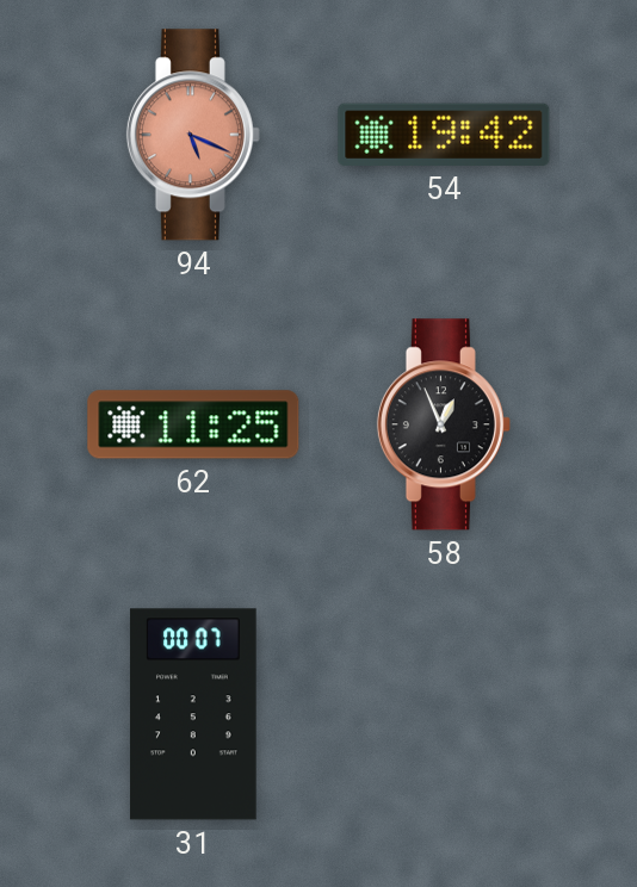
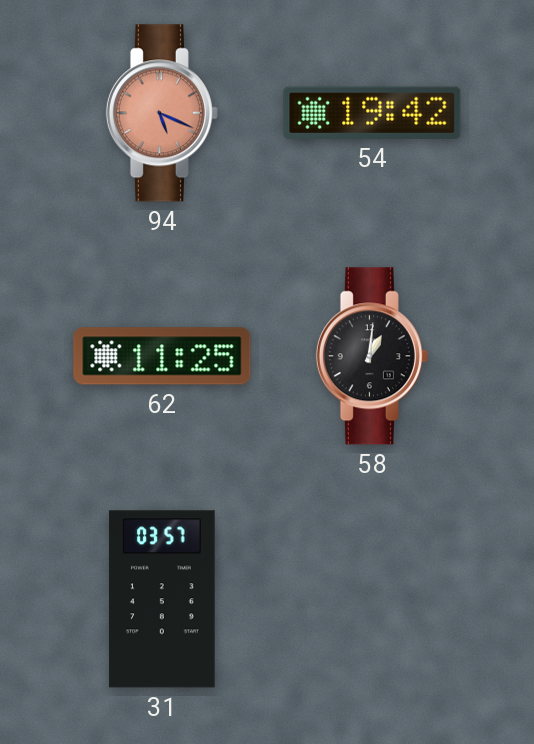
58: 12:56 -> 1:01 (372, 356)
31: 00:07 -> 03:57 (162, 599)
